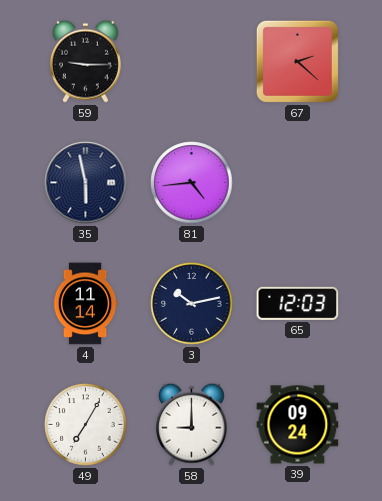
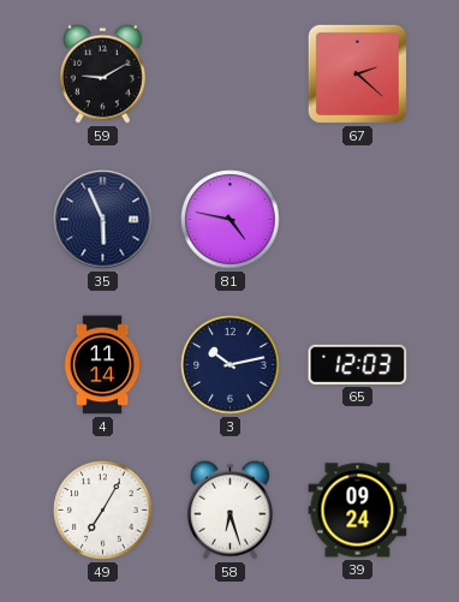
59: 9:15 -> 9:10 (102, 73)
35: 5:58 -> 5:56 (103, 220)
81: 4:44 -> 4:47 (231, 220)
58: 9:00 -> 6:27 (229, 509)
